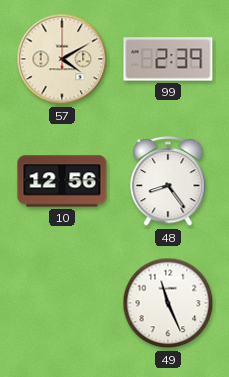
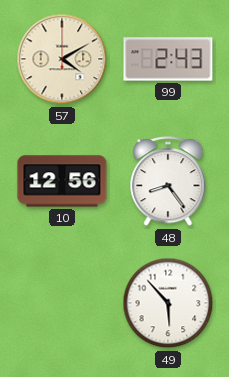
99: 2:39 -> 2:43 (168, 59)
49: 11:26 -> 5:53 (168, 303)
